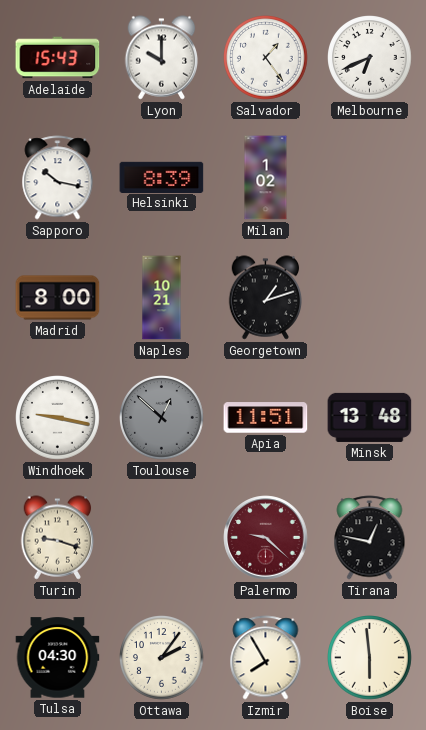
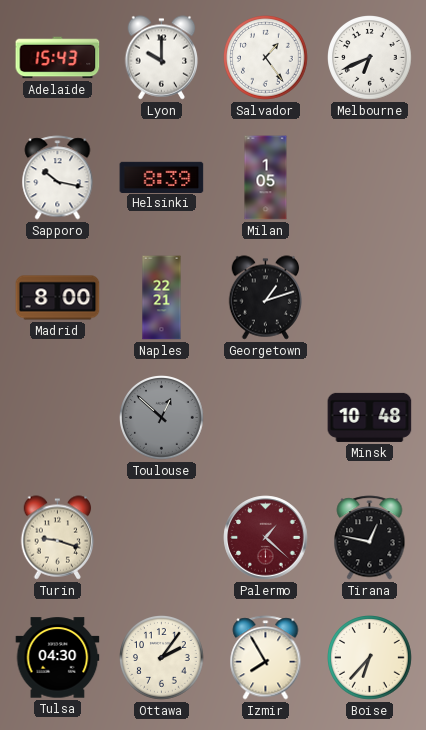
Milan: 1:02 -> 1:05 (266, 178)
Naples: 10:21 -> 22:21 (162, 298)
Windhoek: 9:17 -> none (58, 418)
Apia: 11:51 -> none (266, 418)
Minsk: 13:48 -> 10:48 (370, 417)
Palermo: 9:22 -> 1:22 (266, 538)
Boise: 5:59 -> 6:37 (370, 658)
